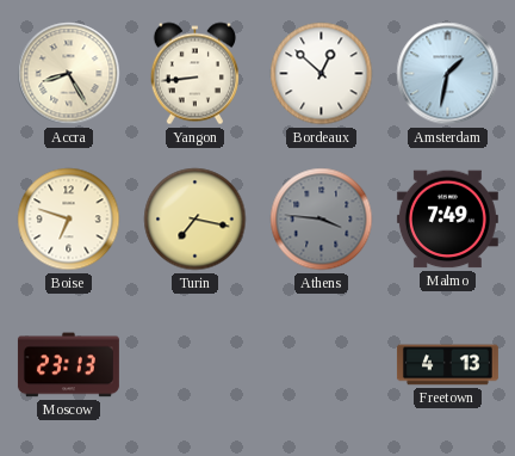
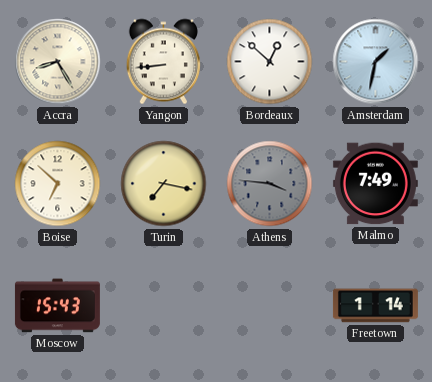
Boise: 6:48 -> 6:52 (58, 184)
Moscow: 23:13 -> 15:43 (57, 306)
Freetown: 4:13 -> 1:14 (375, 306)
